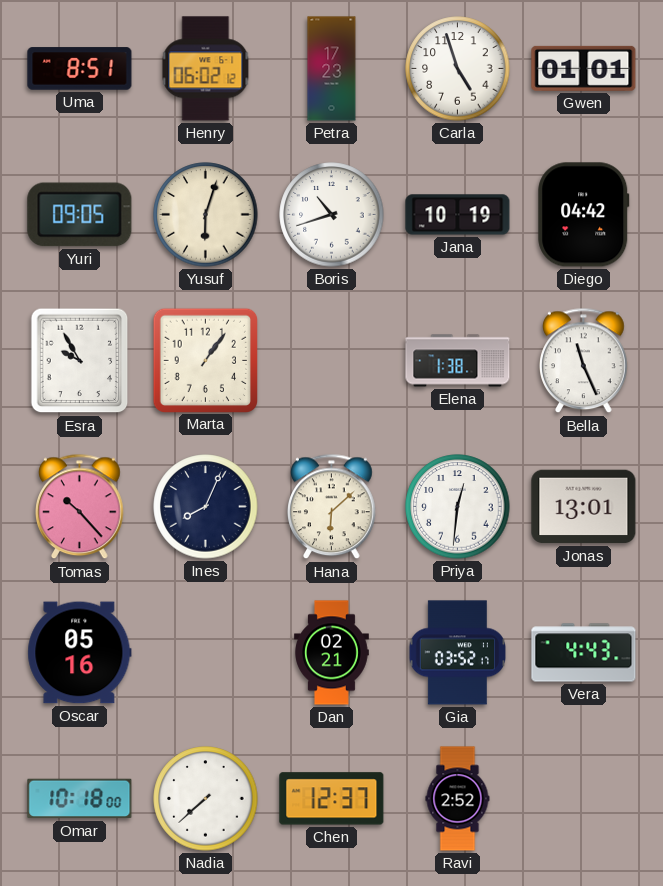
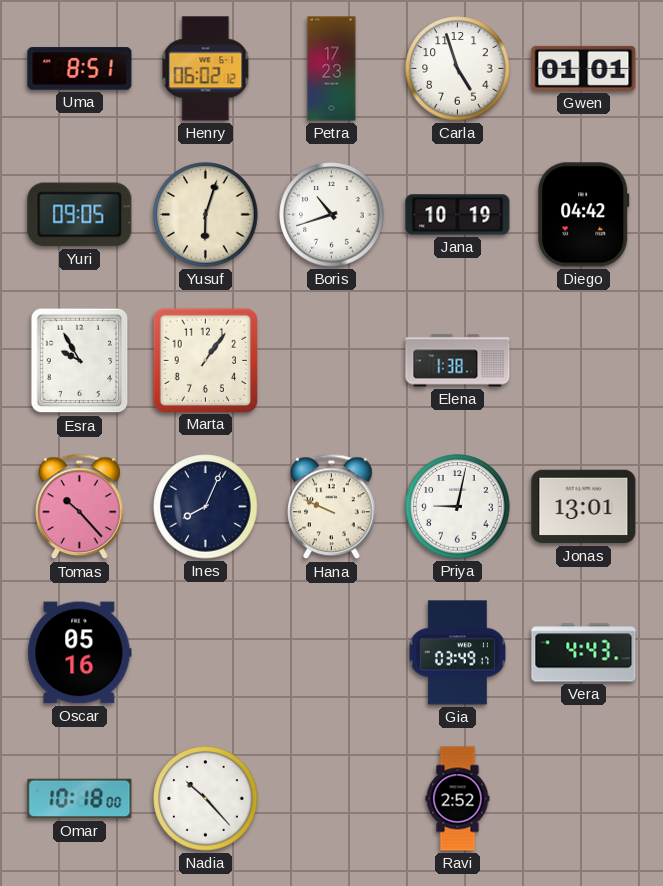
Bella: 11:26 -> none (584, 361)
Hana: 6:08 -> 9:49 (332, 507)
Priya: 12:31 -> 9:02 (458, 507)
Dan: 02:21 -> none (332, 653)
Gia: 03:52 -> 03:49 (457, 653)
Nadia: 7:38 -> 10:23 (206, 799)
Chen: 12:37 -> none (332, 799)
